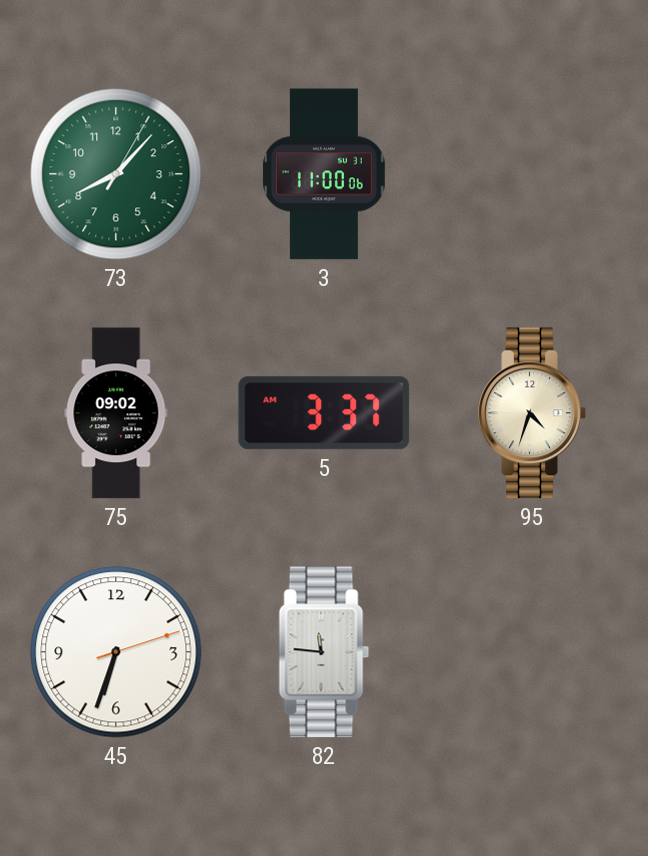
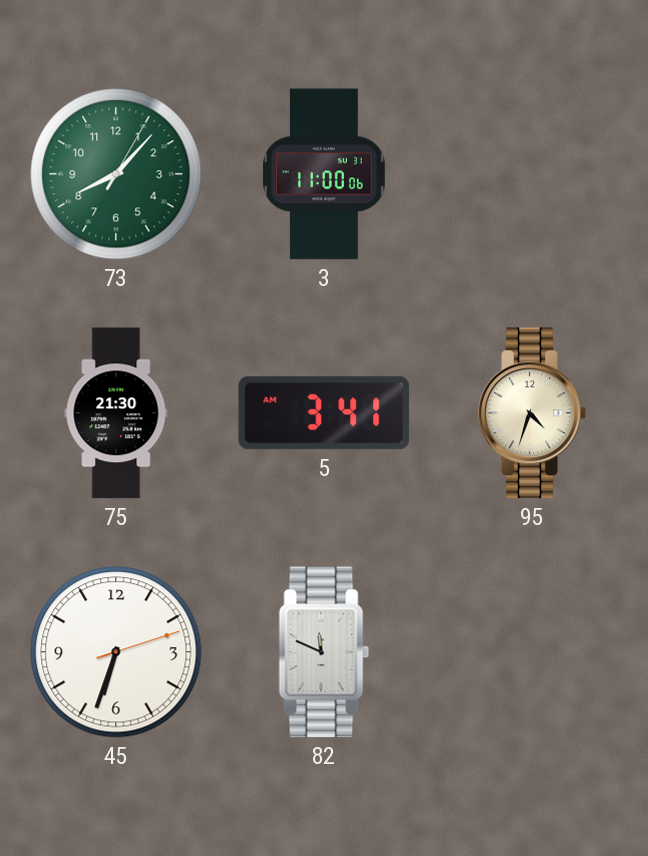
75: 09:02 -> 21:30 (116, 413)
5: 3:37 -> 3:41 (324, 413)
82: 11:46 -> 11:49 (324, 652)
